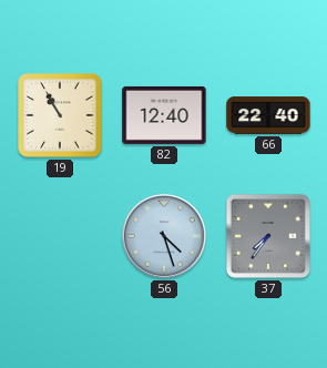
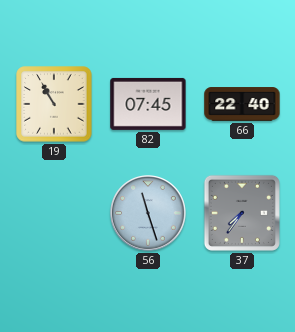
82: 12:40 -> 07:45 (148, 104)
56: 4:27 -> 11:27 (148, 213)
